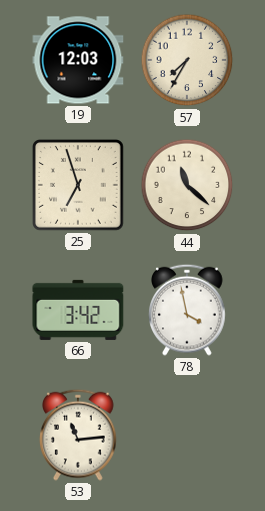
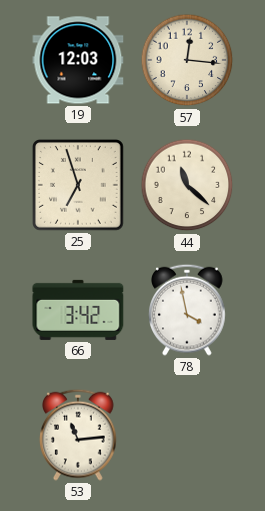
57: 7:35 -> 12:16 (187, 60)
